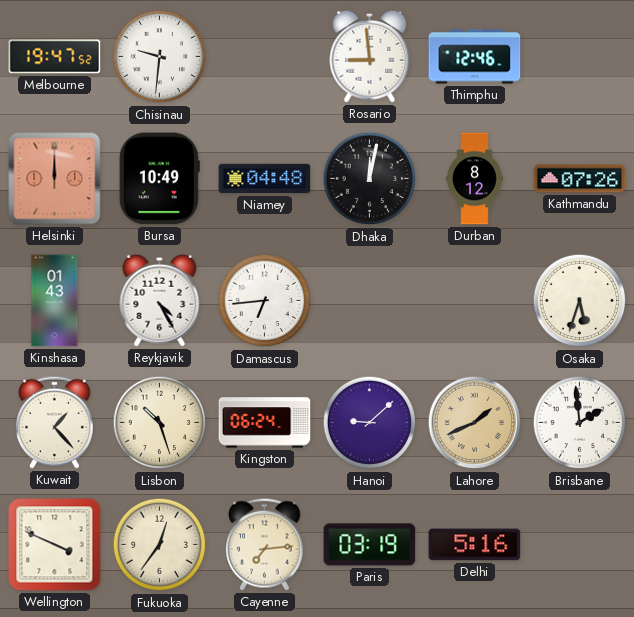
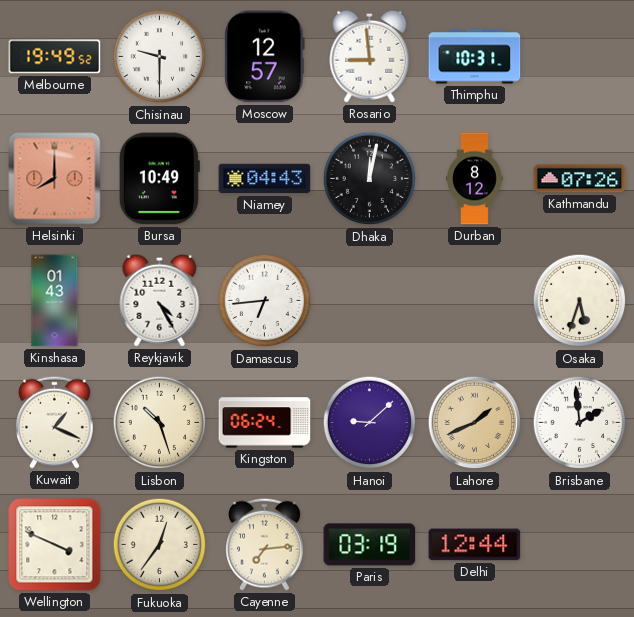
Melbourne: 19:47 -> 19:49 (55, 57)
Chisinau: 9:31 -> 9:30 (160, 57)
Moscow: none -> 12:57 (265, 57)
Thimphu: 12:46 -> 10:31 (475, 57)
Helsinki: 12:00 -> 8:00 (55, 179)
Niamey: 04:48 -> 04:43 (265, 179)
Kuwait: 1:23 -> 1:19 (55, 422)
Delhi: 5:16 -> 12:44 (475, 545)
